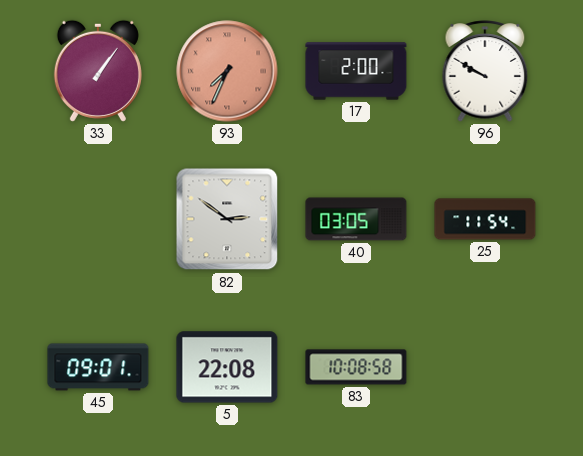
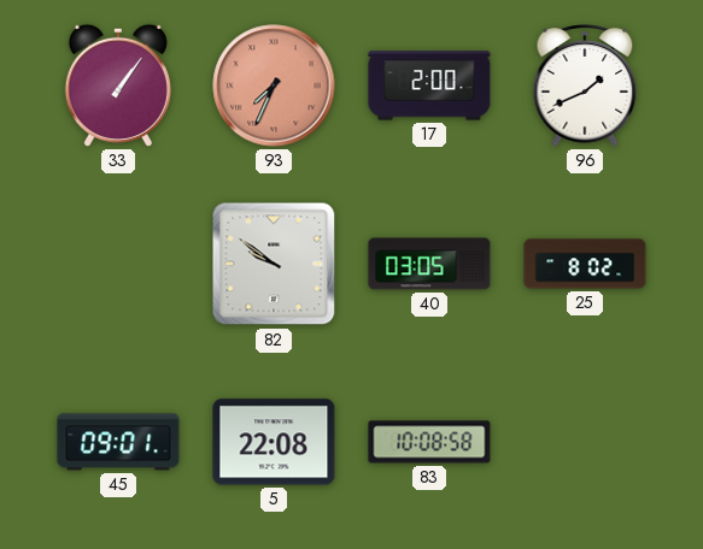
96: 9:50 -> 1:41 (585, 85)
82: 2:51 -> 9:51 (274, 264)
25: 11:54 -> 8:02 (585, 264)
